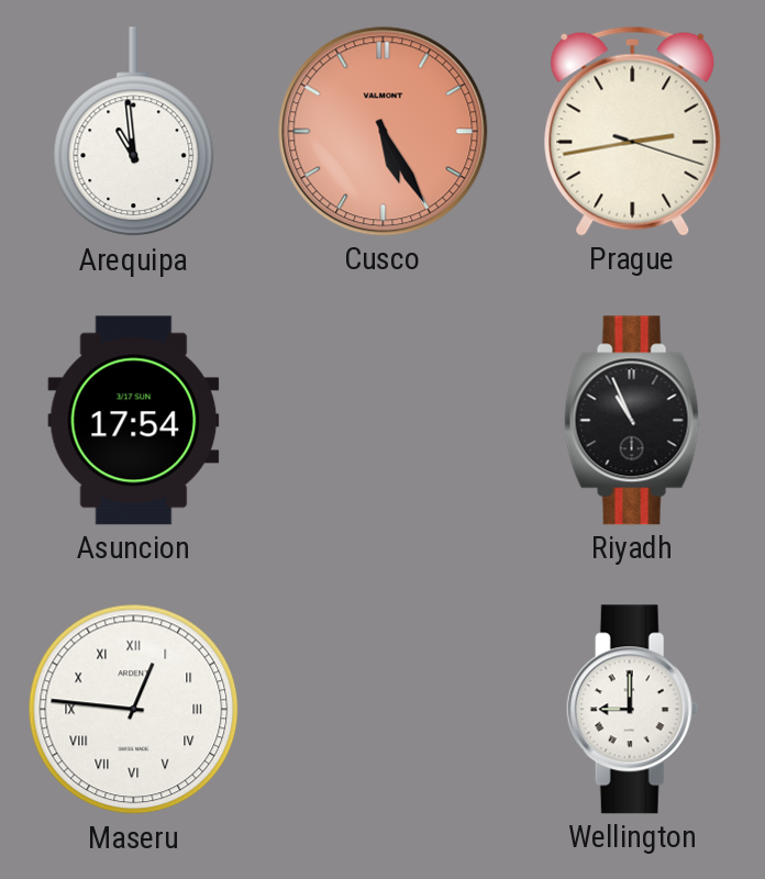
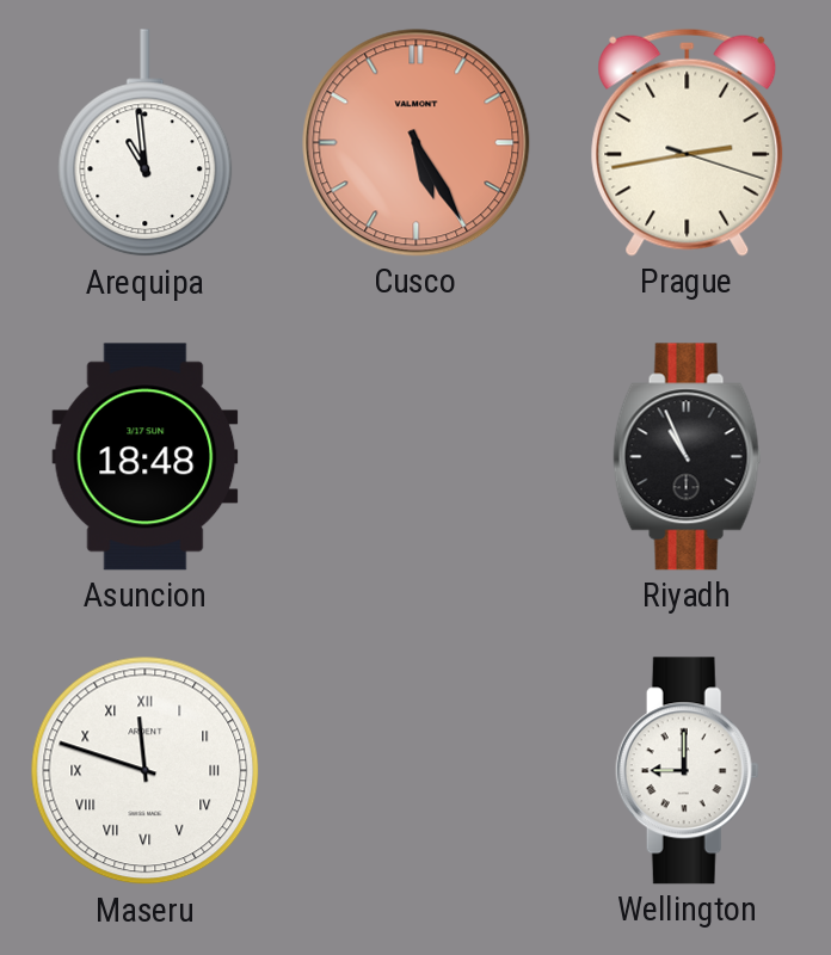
Asuncion: 17:54 -> 18:48 (146, 457)
Maseru: 12:46 -> 11:48 (146, 771)
